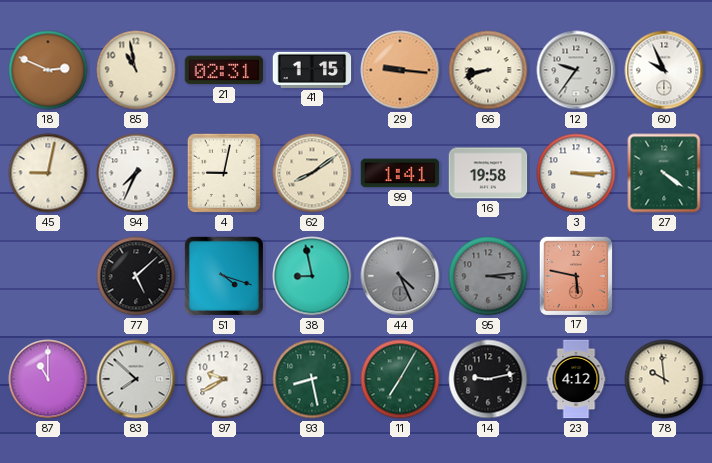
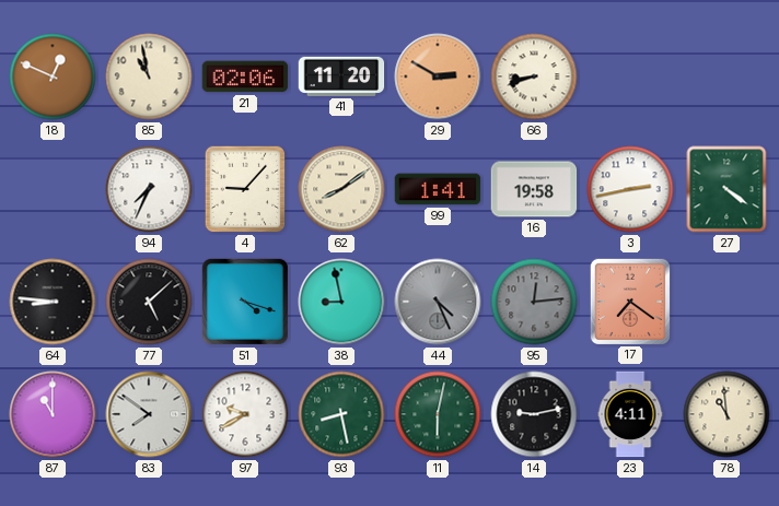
18: 2:49 -> 12:49 (53, 77)
21: 02:31 -> 02:06 (245, 77)
41: 1:15 -> 11:20 (341, 77)
29: 9:16 -> 2:50 (438, 77)
12: 9:36 -> none (576, 70)
60: 9:56 -> none (664, 70)
45: 9:02 -> none (48, 173)
4: 9:02 -> 9:07 (245, 189)
3: 3:15 -> 2:43 (630, 189)
64: none -> 8:46 (53, 302)
95: 3:14 -> 12:14 (534, 302)
17: 5:47 -> 7:21 (629, 301)
83: 7:52 -> 7:51 (149, 414)
11: 7:05 -> 6:02 (438, 414)
23: 4:12 -> 4:11 (630, 414)
78: 9:59 -> 10:59 (726, 414)
